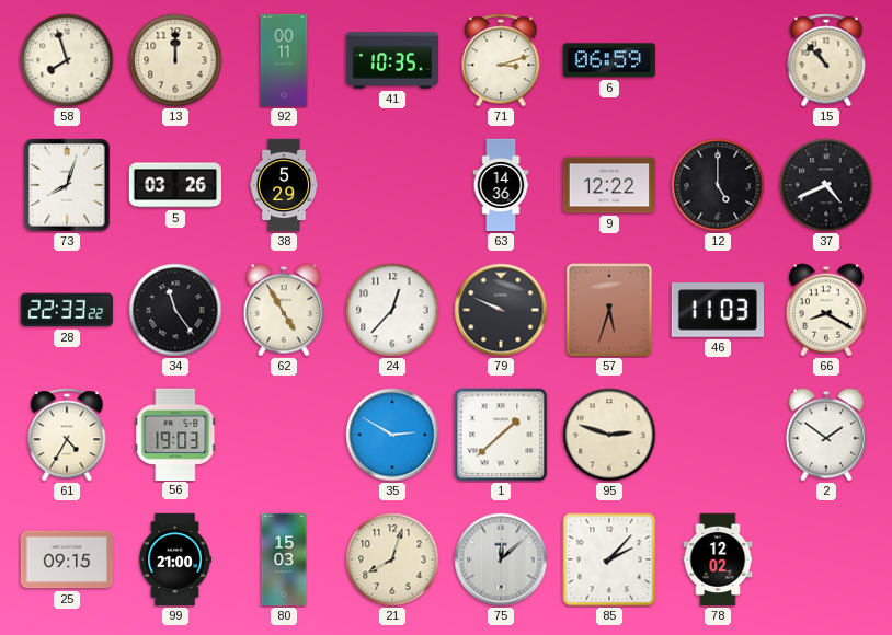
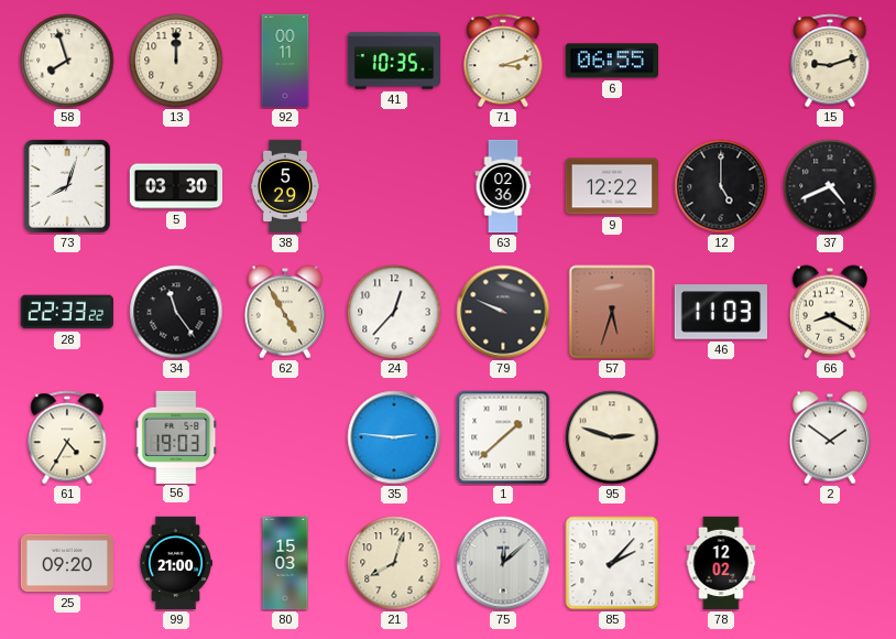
6: 06:59 -> 06:55 (612, 61)
15: 10:53 -> 9:12 (830, 61)
5: 03:26 -> 03:30 (175, 186)
63: 14:36 -> 02:36 (503, 186)
35: 2:50 -> 2:46 (394, 437)
25: 09:15 -> 09:20 (66, 563)
